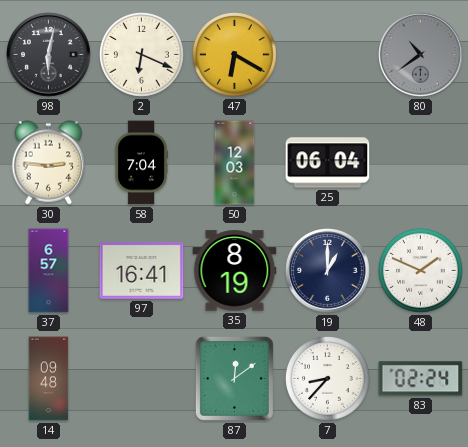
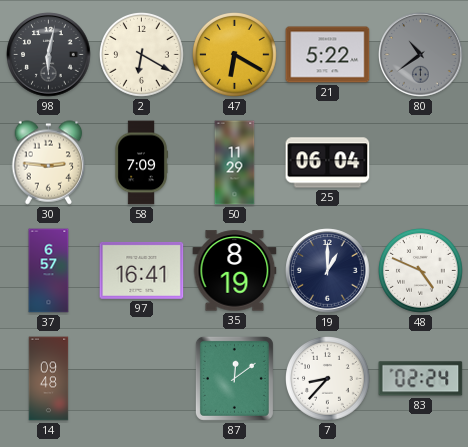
2: 6:19 -> 6:20 (142, 55)
21: none -> 5:22 (328, 55)
58: 7:04 -> 7:09 (141, 163)
50: 12:03 -> 11:29 (235, 163)
48: 1:49 -> 4:49 (421, 271)
